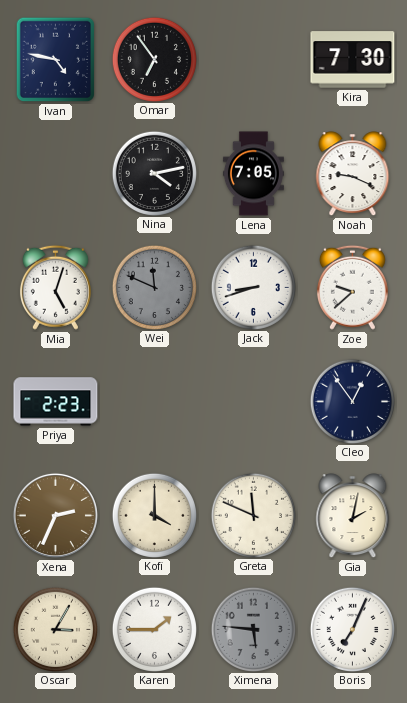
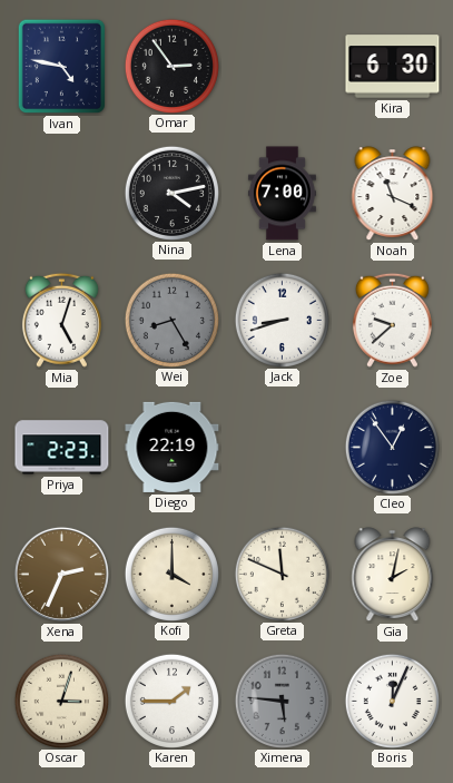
Omar: 6:54 -> 2:54 (171, 66)
Kira: 7:30 -> 6:30 (393, 67)
Lena: 7:05 -> 7:00 (282, 194)
Noah: 9:19 -> 11:19 (393, 194)
Wei: 11:49 -> 8:25 (171, 320)
Diego: none -> 22:19 (173, 447)
Oscar: 3:05 -> 3:03 (61, 701)
Boris: 7:04 -> 12:04 (392, 701)
